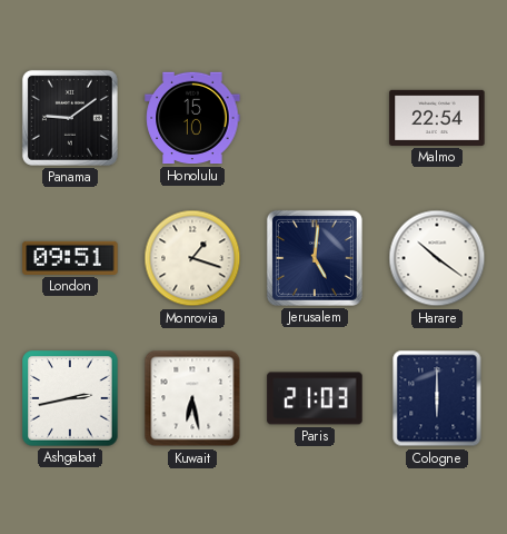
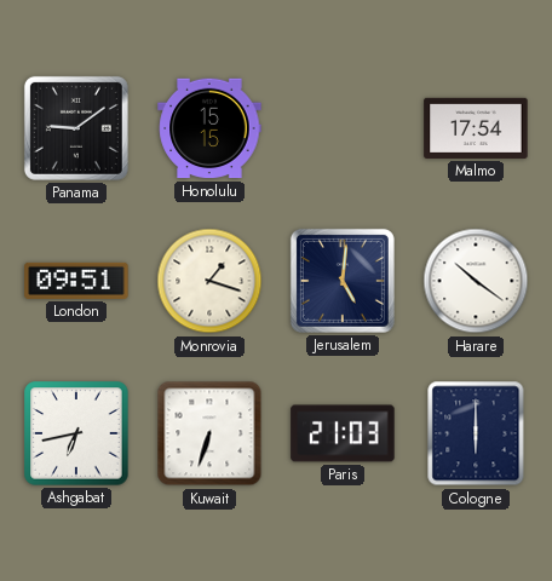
Honolulu: 15:10 -> 15:15 (209, 128)
Malmo: 22:54 -> 17:54 (476, 128)
Ashgabat: 2:43 -> 6:43 (76, 433)
Kuwait: 6:28 -> 6:33 (209, 433)
